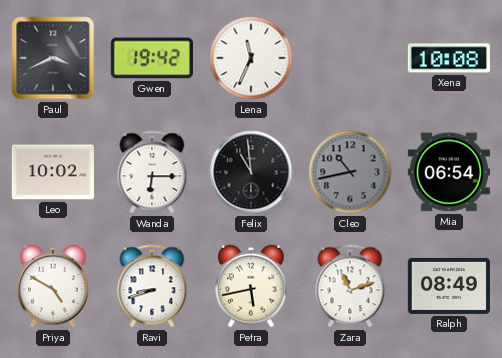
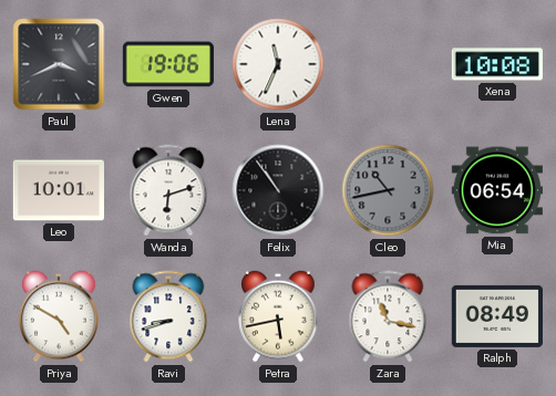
Gwen: 19:42 -> 19:06 (168, 64)
Leo: 10:02 -> 10:01 (58, 190)
Wanda: 6:15 -> 6:12 (168, 190)
Felix: 10:59 -> 10:54 (278, 190)
Zara: 11:12 -> 11:17 (388, 316)
